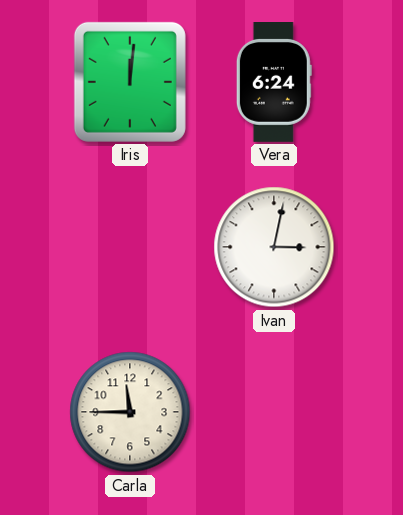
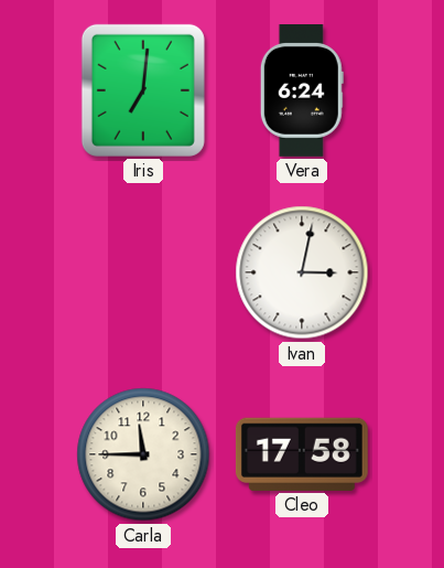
Iris: 12:01 -> 7:01 (143, 90)
Cleo: none -> 17:58 (302, 454)
